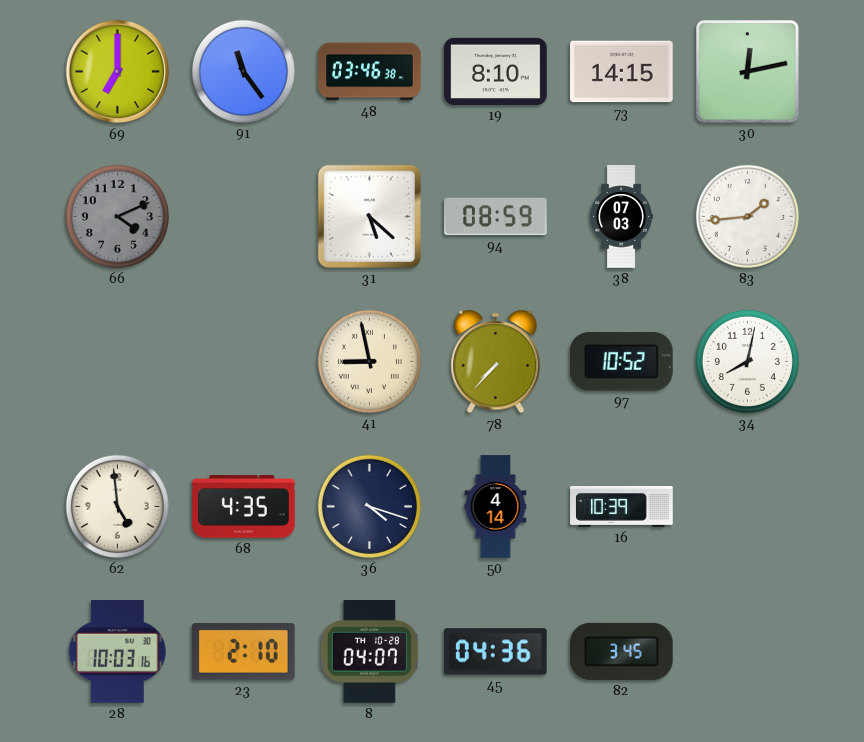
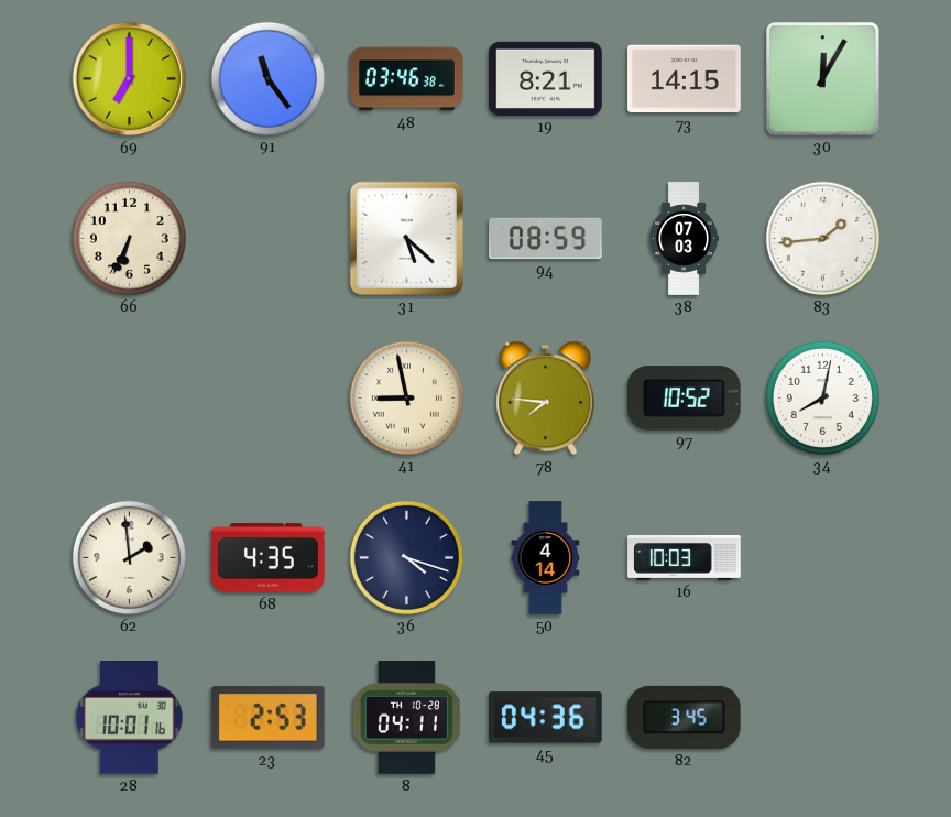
19: 8:10 -> 8:21 (546, 78)
30: 12:13 -> 12:05 (823, 79)
66: 4:11 -> 6:34 (129, 238)
66 dial: grey -> cream (129, 238)
78: 7:37 -> 7:46 (546, 399)
62: 4:59 -> 1:59 (129, 557)
16: 10:39 -> 10:03 (685, 558)
28: 10:03 -> 10:01 (130, 718)
23: 2:10 -> 2:53 (267, 718)
8: 04:07 -> 04:11 (406, 718)
